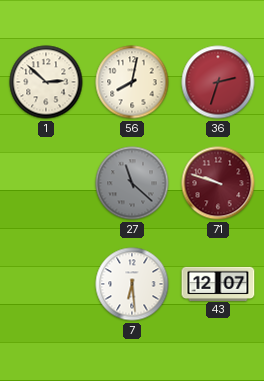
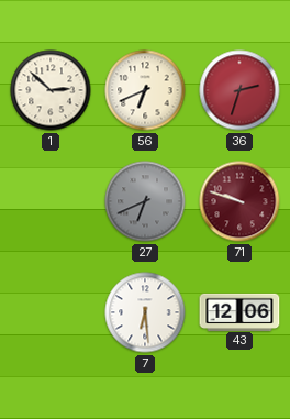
56: 8:02 -> 6:41 (145, 90)
27: 11:22 -> 6:41 (145, 201)
43: 12:07 -> 12:06 (239, 311)
